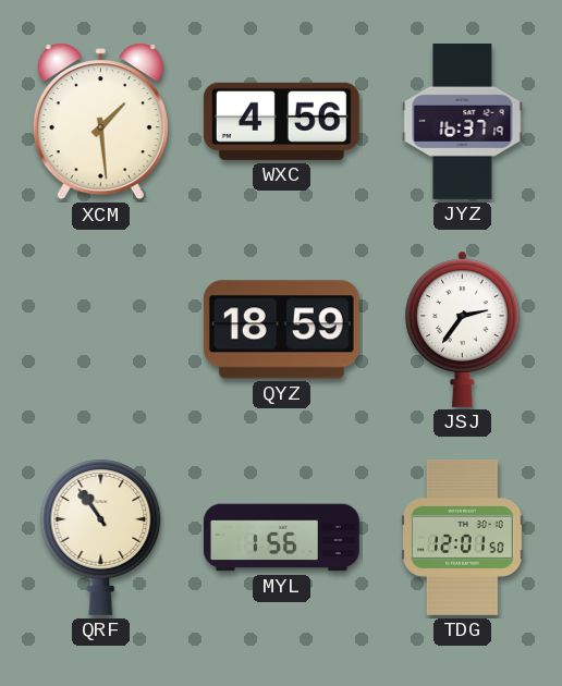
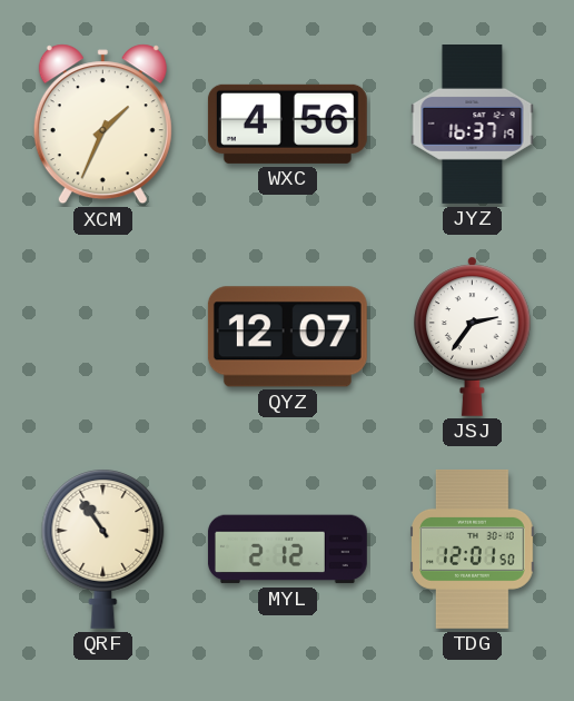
XCM: 1:29 -> 1:34 (102, 125)
QYZ: 18:59 -> 12:07 (287, 337)
MYL: 1:56 -> 2:12 (287, 550)
